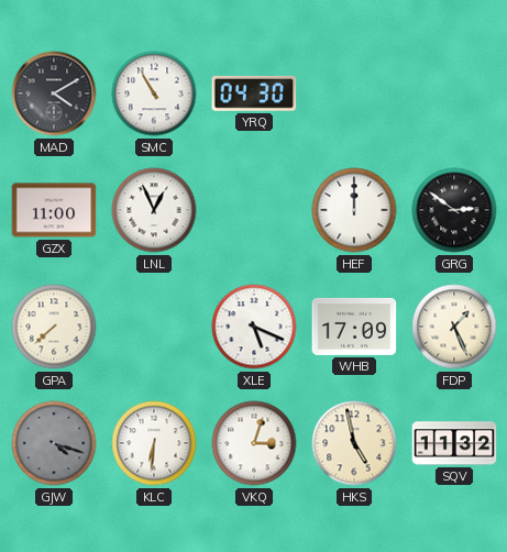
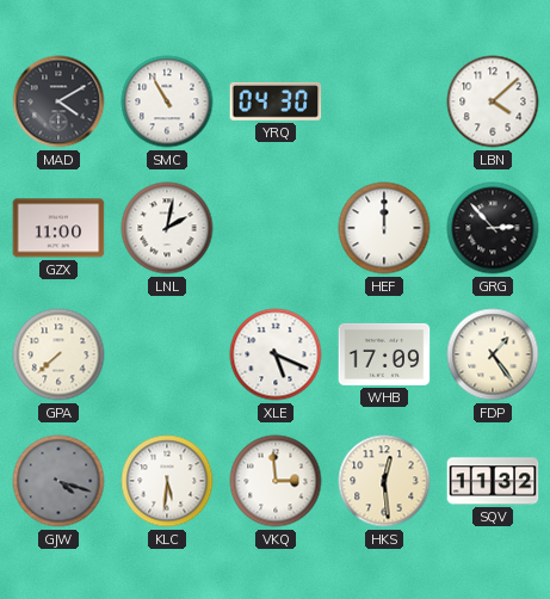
LBN: none -> 4:08 (493, 101)
LNL: 12:56 -> 2:02 (167, 228)
GRG: 2:51 -> 2:53 (493, 228)
FDP: 1:26 -> 1:24 (493, 354)
KLC: 6:31 -> 5:31 (167, 481)
VKQ: 3:03 -> 2:59 (276, 481)
HKS: 4:58 -> 12:29 (384, 481)
